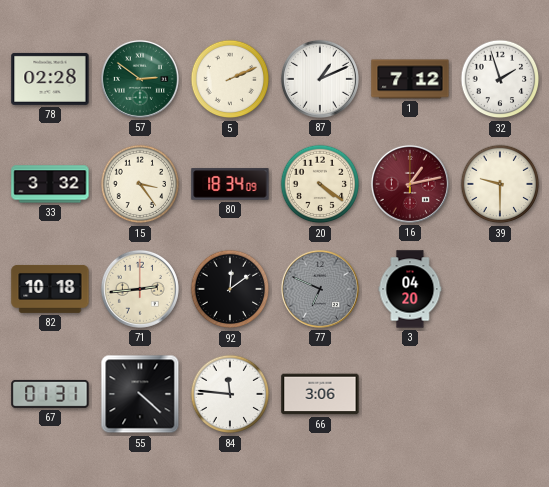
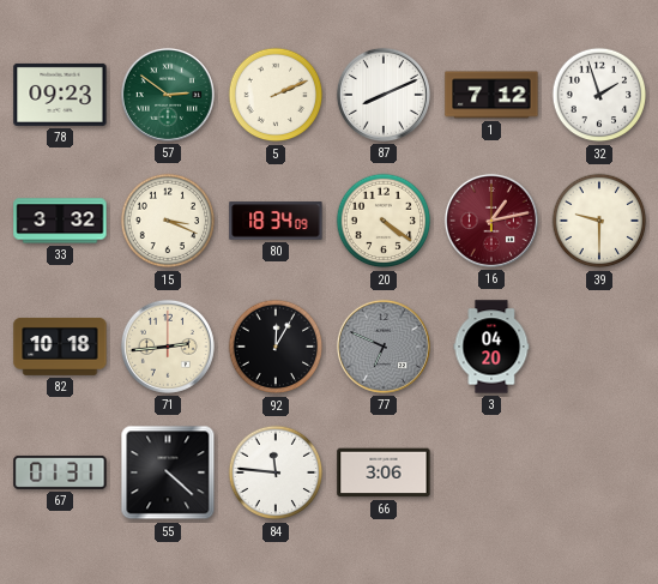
78: 02:28 -> 09:23 (60, 95)
87: 1:11 -> 8:11 (384, 95)
15: 3:24 -> 3:19 (168, 221)
92: 12:09 -> 12:05 (276, 347)
